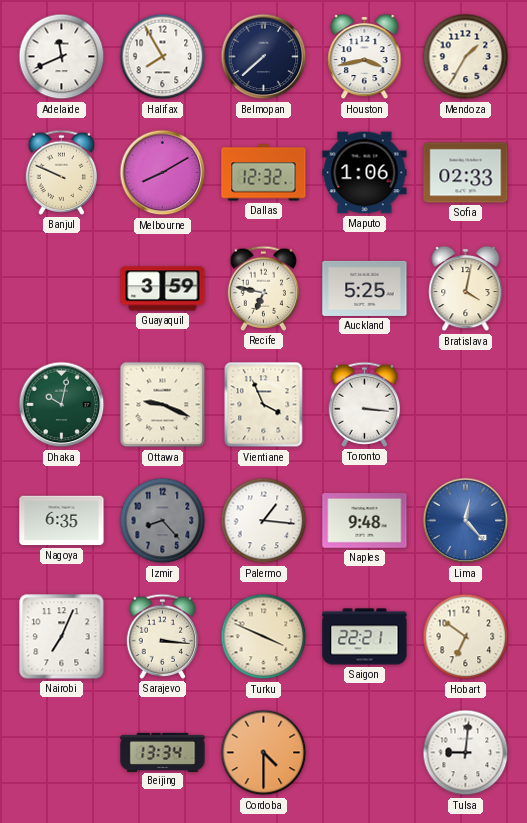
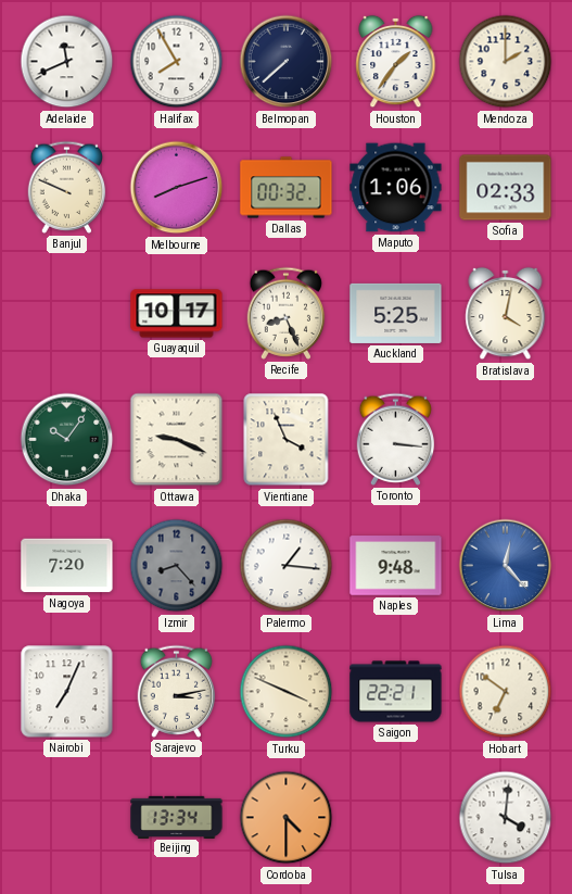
Houston: 3:43 -> 1:36 (396, 62)
Mendoza: 1:35 -> 2:00 (506, 62)
Melbourne: 8:10 -> 8:12 (177, 188)
Dallas: 12:32 -> 00:32 (287, 188)
Guayaquil: 3:59 -> 10:17 (177, 314)
Recife: 6:47 -> 8:26 (287, 313)
Dhaka: 10:02 -> 10:06 (67, 440)
Nagoya: 6:35 -> 7:20 (67, 566)
Sarajevo: 3:16 -> 3:13 (177, 691)
Tulsa: 9:01 -> 4:01 (506, 818)
